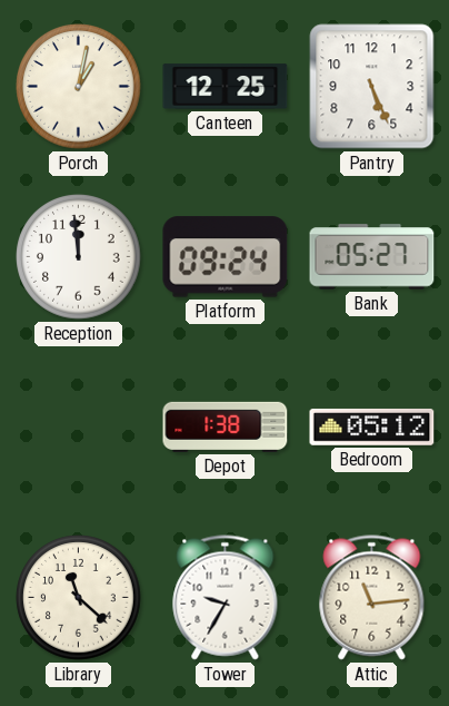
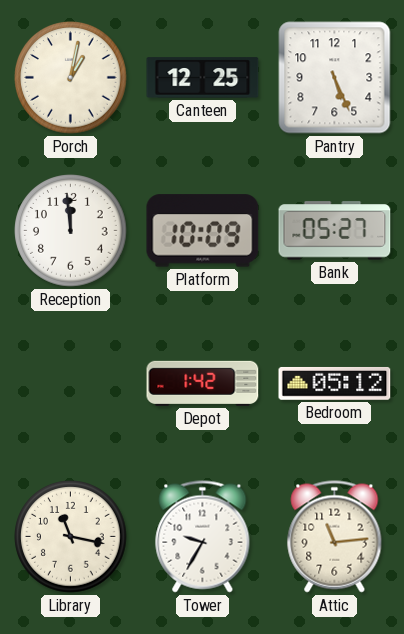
Platform: 09:24 -> 10:09 (203, 231)
Depot: 1:38 -> 1:42 (203, 383)
Library: 11:22 -> 11:17 (71, 537)
